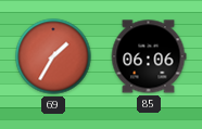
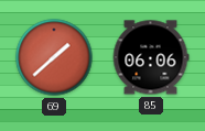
69: 1:35 -> 1:38 (54, 57)
